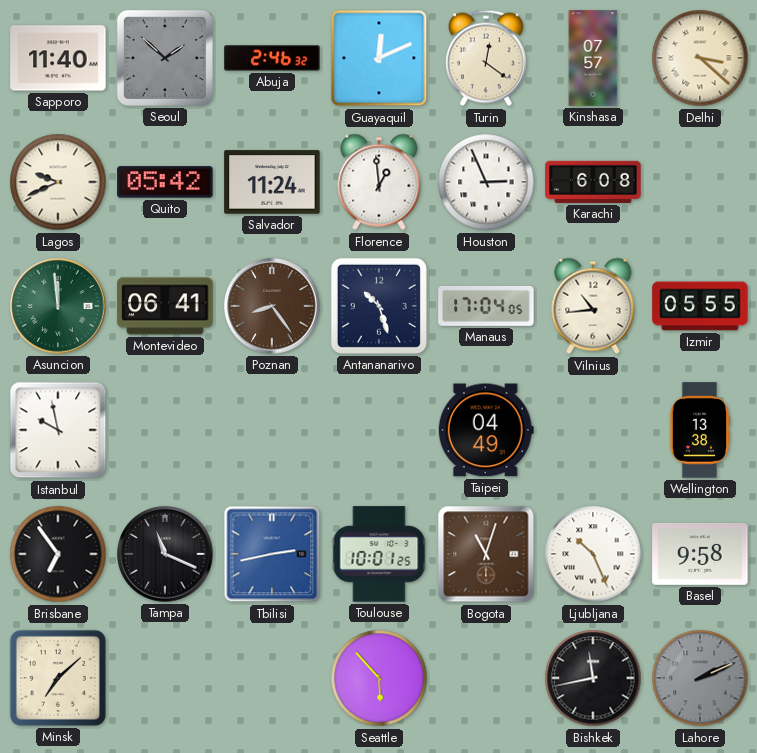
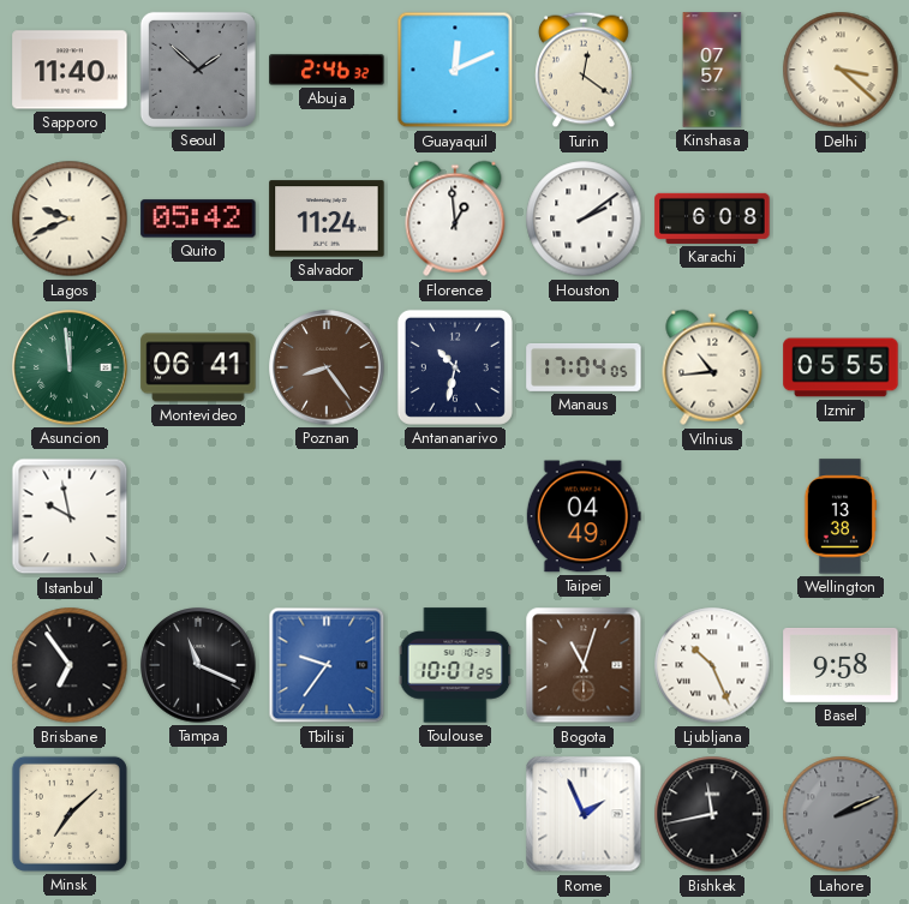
Houston: 2:56 -> 2:09 (584, 218)
Antananarivo: 10:27 -> 10:32 (455, 367)
Tbilisi: 2:43 -> 9:36 (327, 665)
Seattle: 5:53 -> none (379, 678)
Rome: none -> 1:56 (584, 814)
